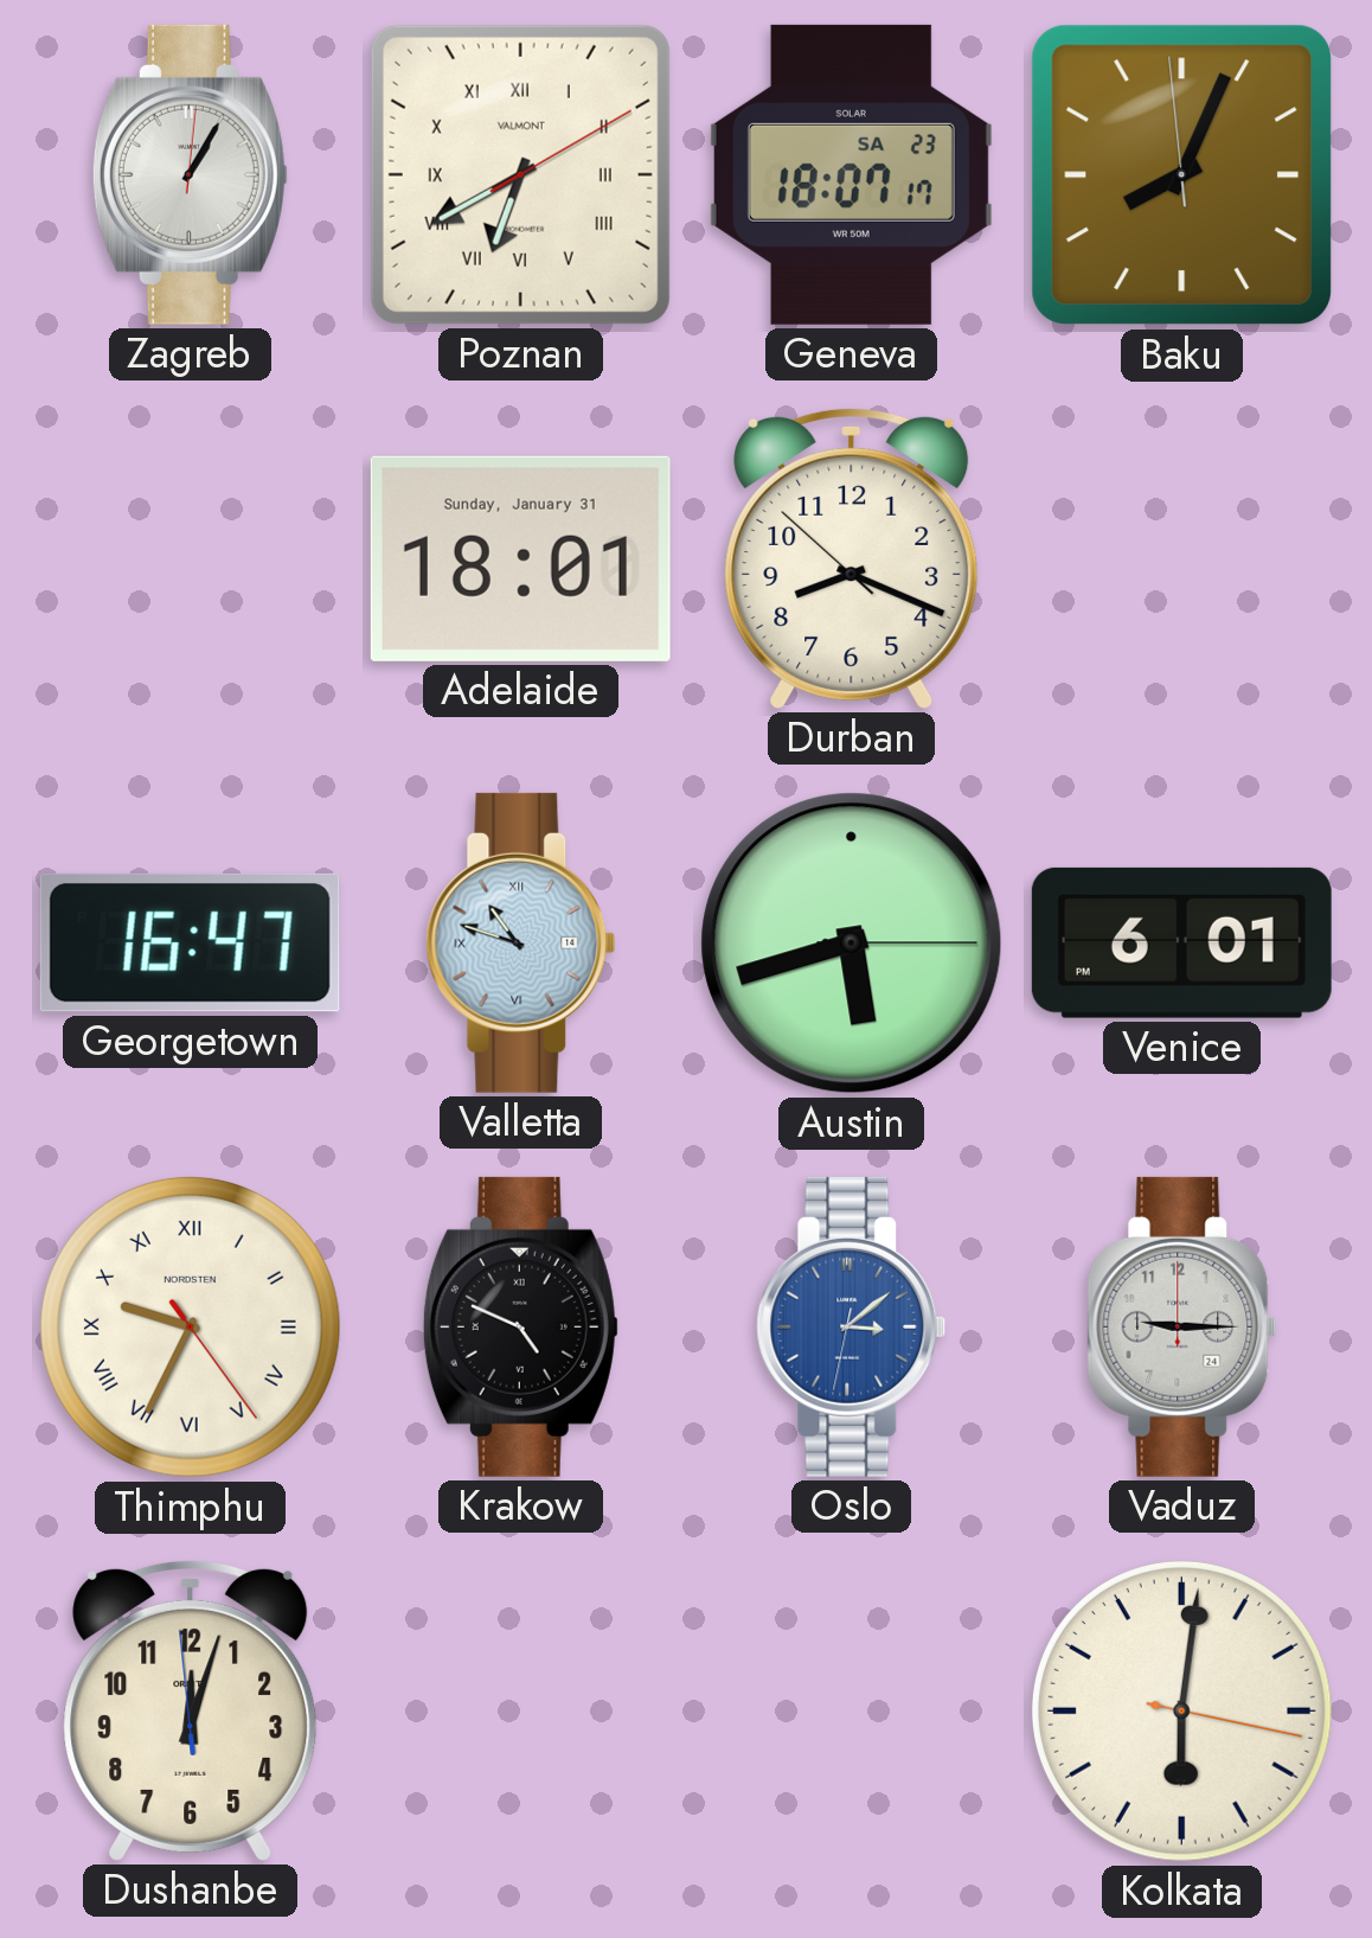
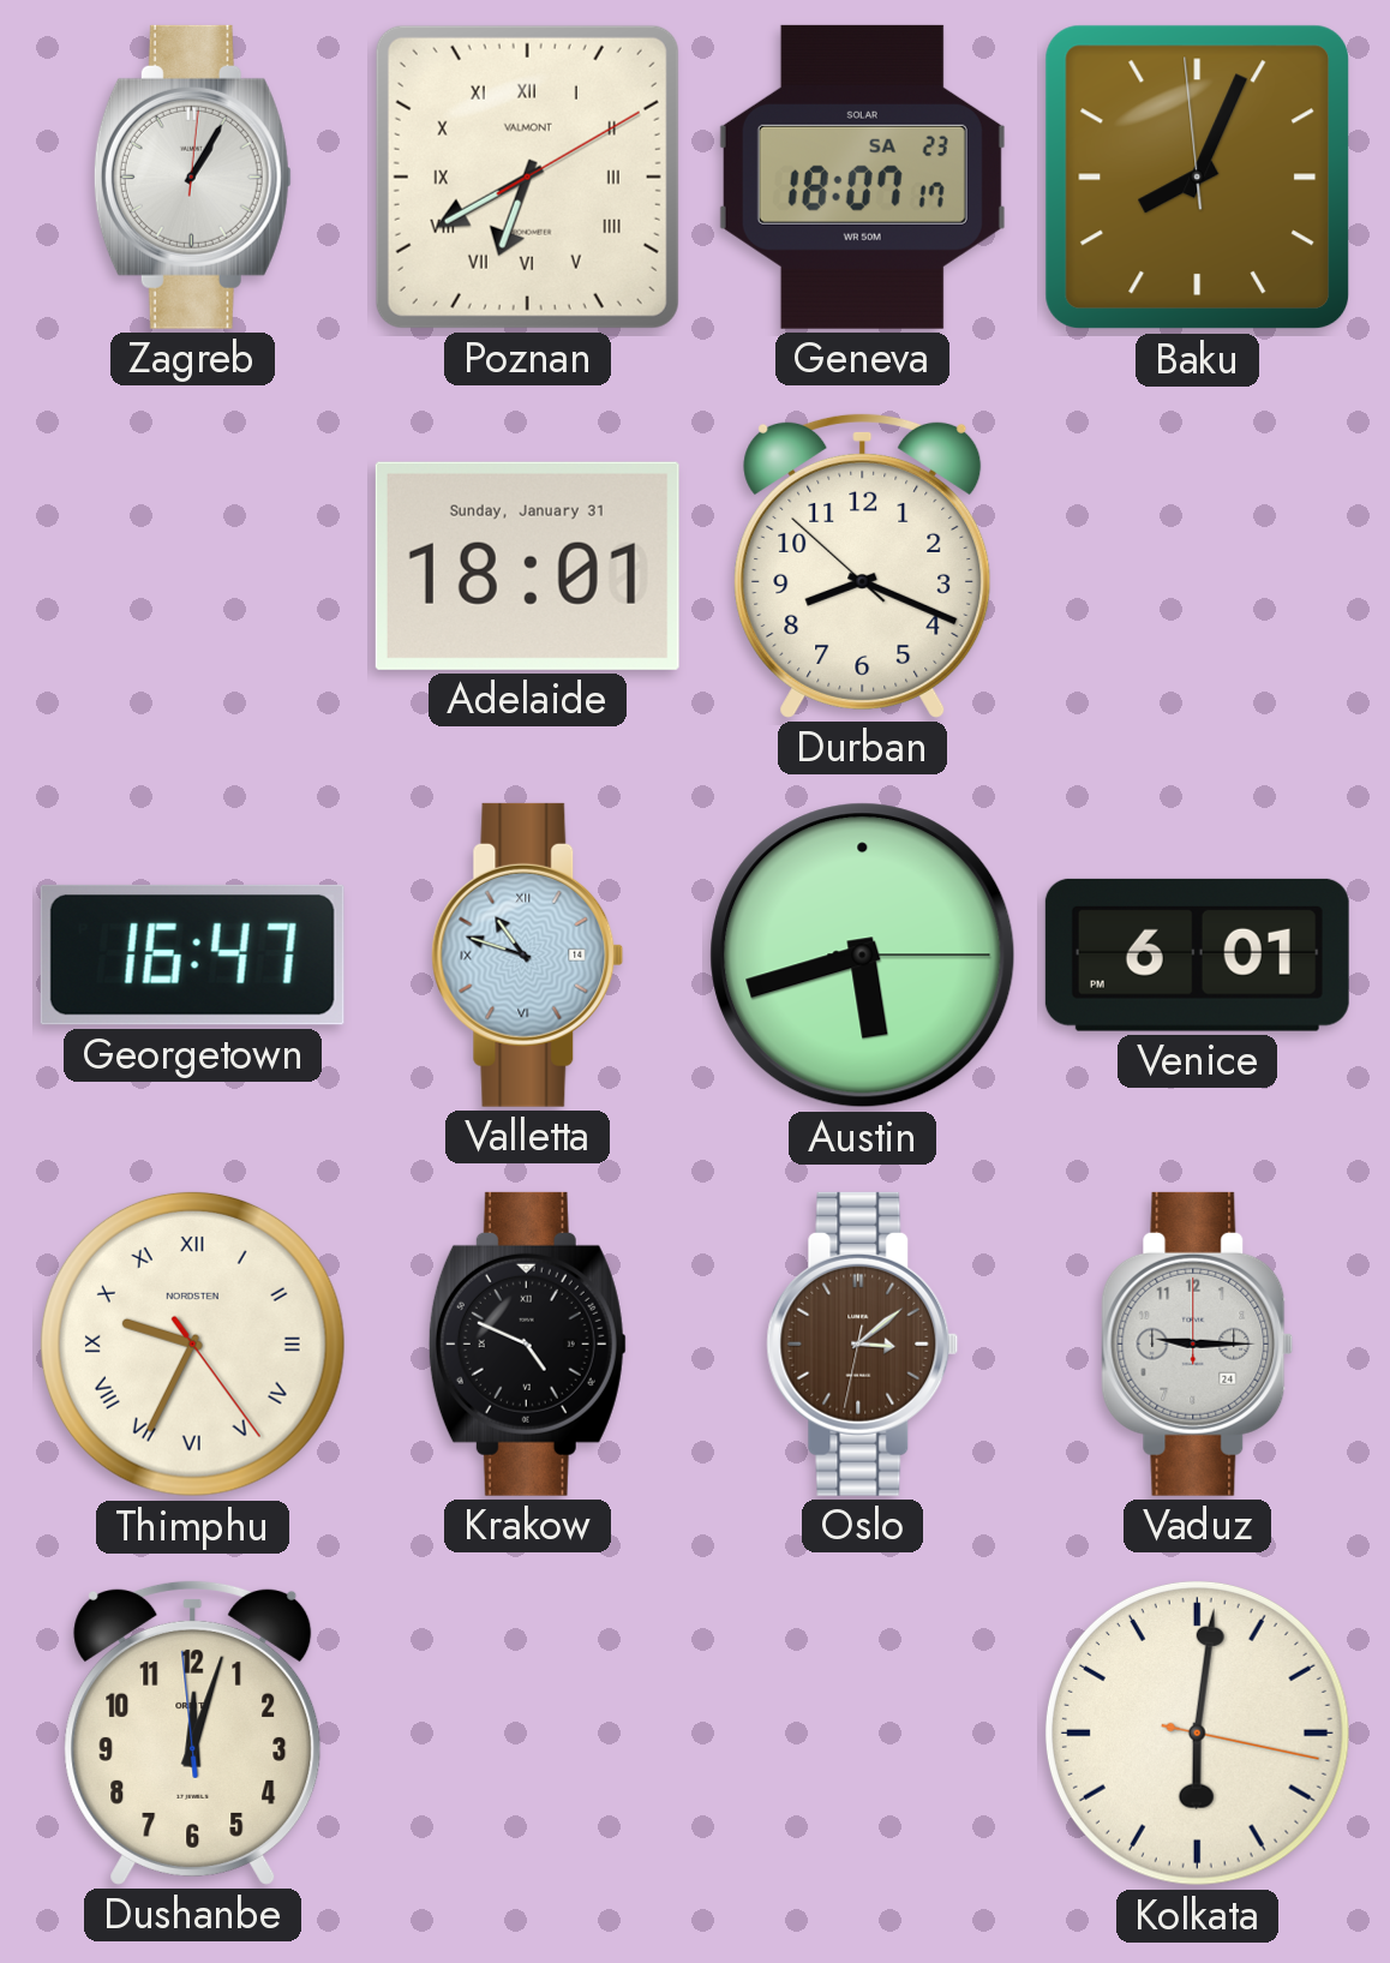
Oslo dial: blue -> brown (863, 1343)
